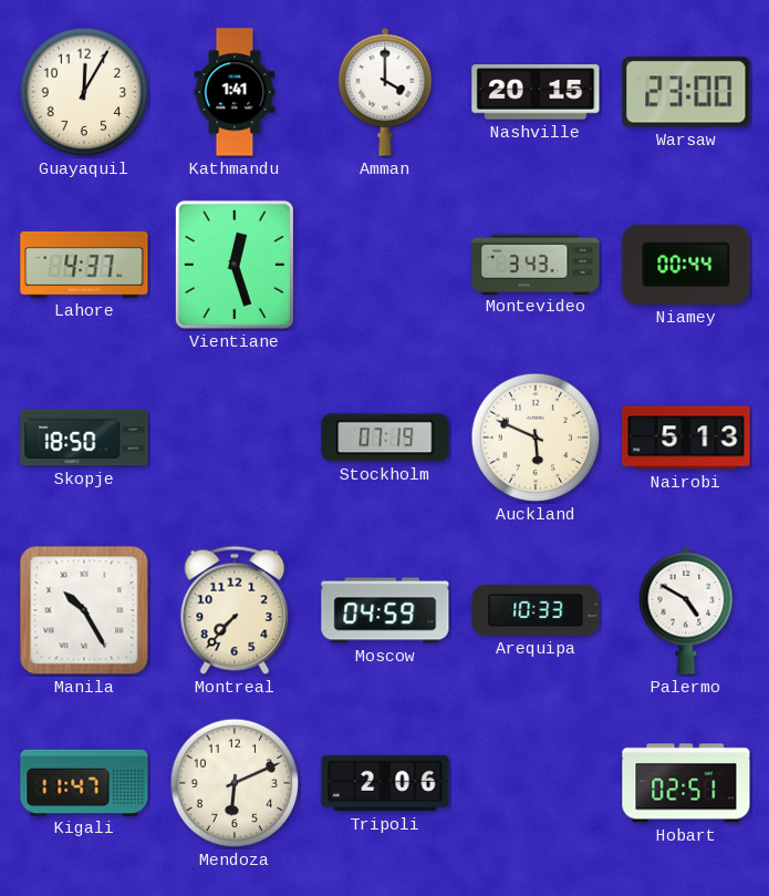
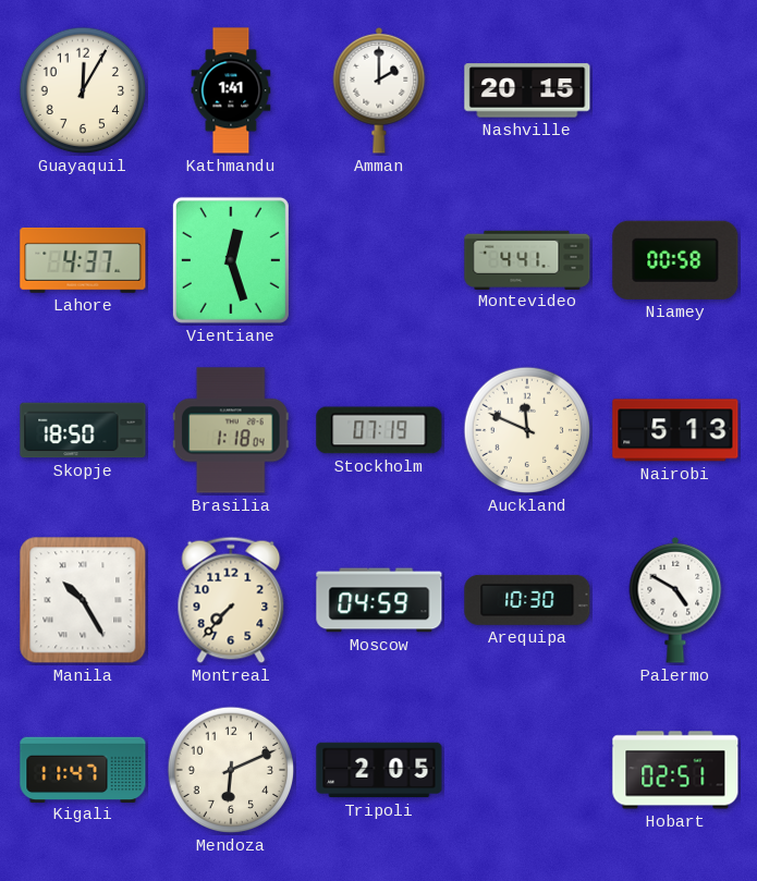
Amman: 4:00 -> 2:00 (379, 90)
Warsaw: 23:00 -> none (686, 92)
Montevideo: 3:43 -> 4:41 (527, 259)
Niamey: 00:44 -> 00:58 (675, 260)
Brasilia: none -> 1:18 (231, 430)
Auckland: 5:49 -> 11:49 (527, 430)
Arequipa: 10:33 -> 10:30 (527, 600)
Tripoli: 2:06 -> 2:05 (379, 770)
